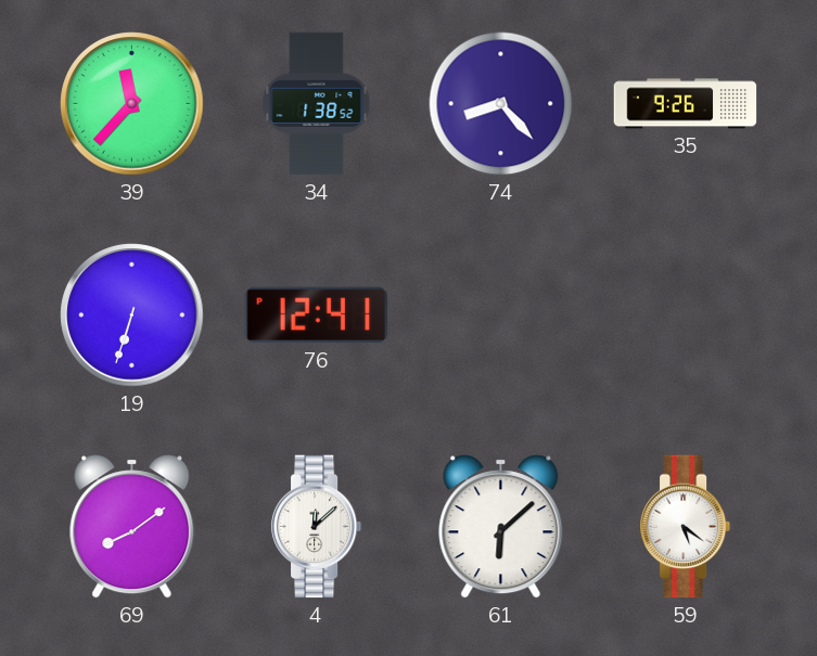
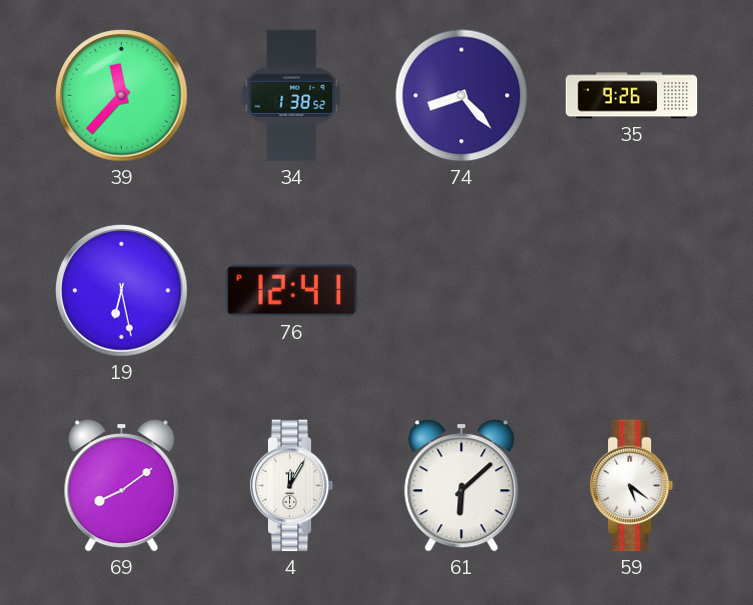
19: 6:33 -> 6:28 (122, 291)
4: 12:08 -> 12:05 (292, 486)
